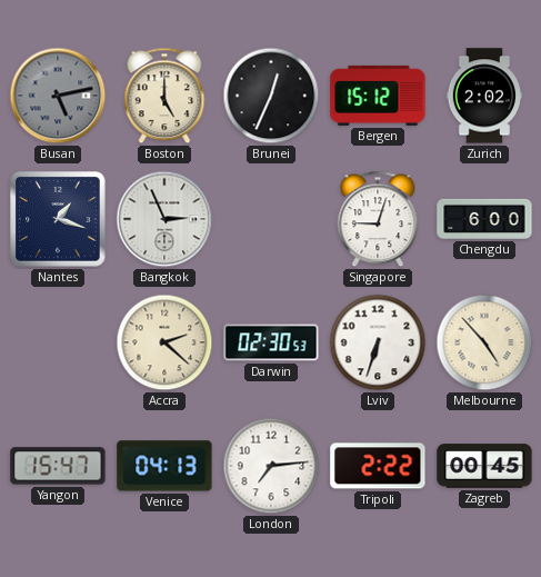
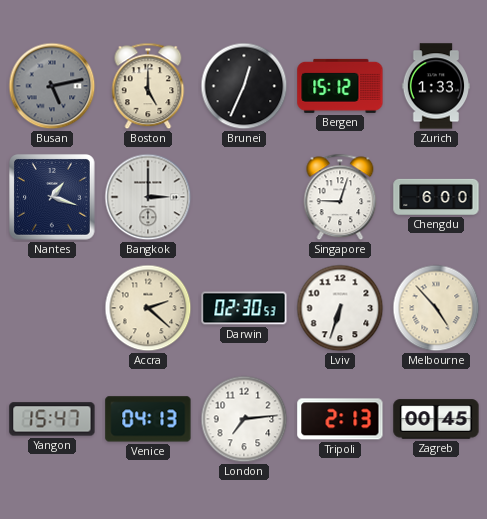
Zurich: 2:02 -> 1:33 (435, 86)
Bangkok: 2:56 -> 3:00 (148, 197)
Tripoli: 2:22 -> 2:13 (340, 419)
